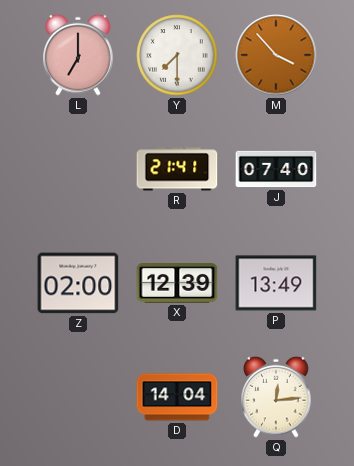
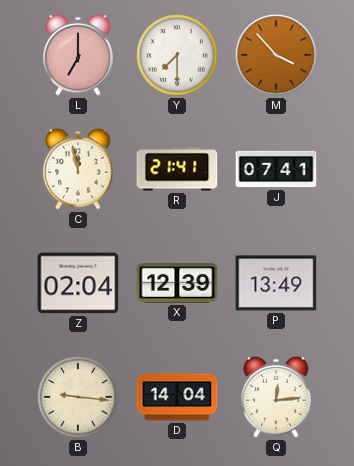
C: none -> 11:58 (78, 169)
J: 07:40 -> 07:41 (276, 169)
Z: 02:00 -> 02:04 (78, 283)
B: none -> 9:16 (78, 397)
